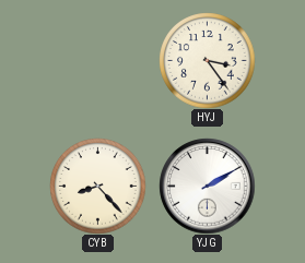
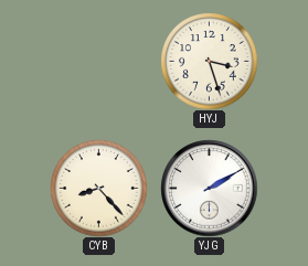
HYJ: 3:24 -> 3:27 (209, 61)
